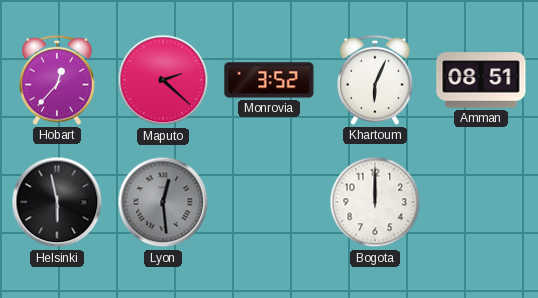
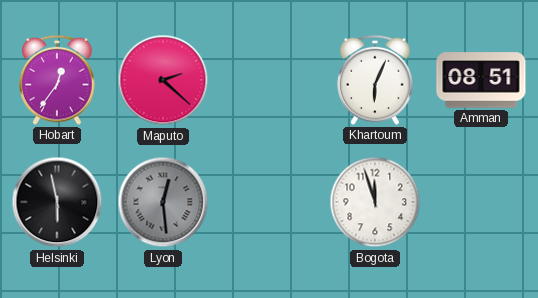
Hobart: 12:37 -> 12:36 (57, 80)
Monrovia: 3:52 -> none (269, 80)
Bogota: 12:00 -> 11:57 (375, 202)
